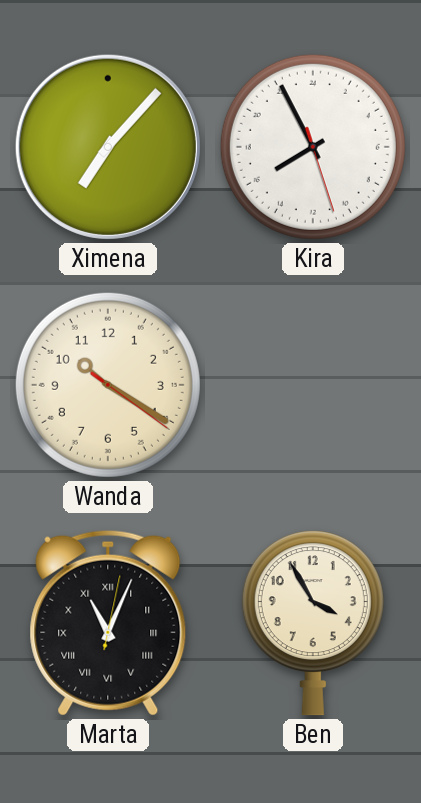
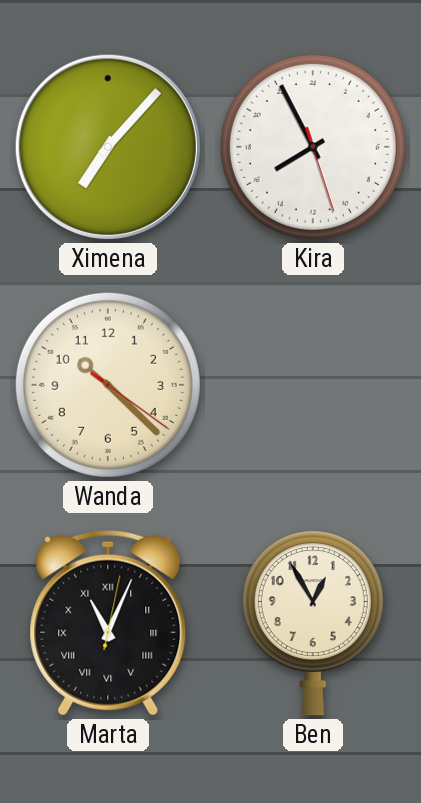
Wanda: 10:20 -> 10:22 (108, 385)
Ben: 3:55 -> 12:55 (313, 623)
